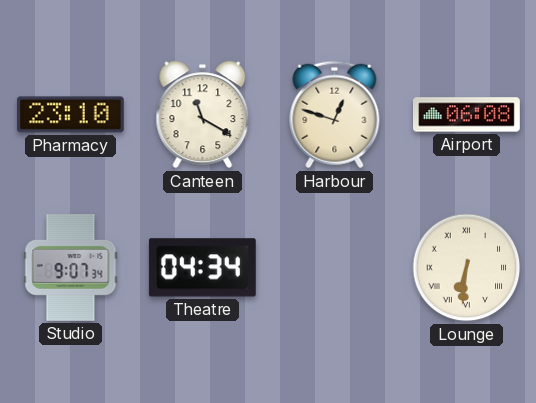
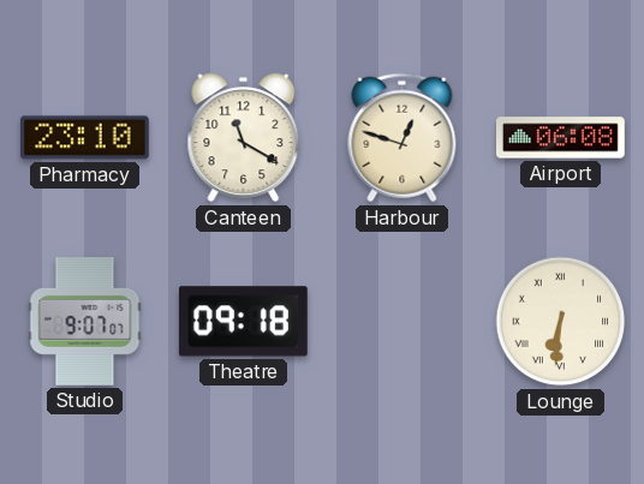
Studio: 9:07:34 -> 9:07:07 (85, 322)
Theatre: 04:34 -> 09:18 (243, 322)
